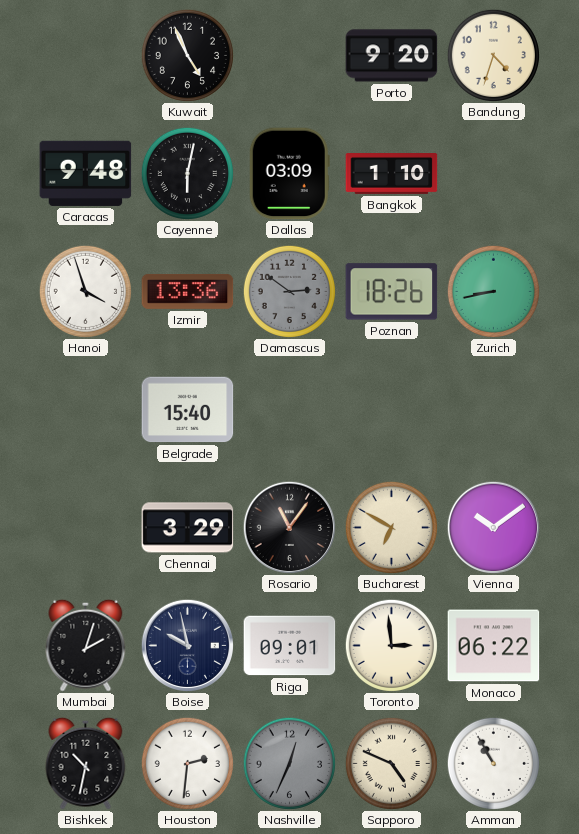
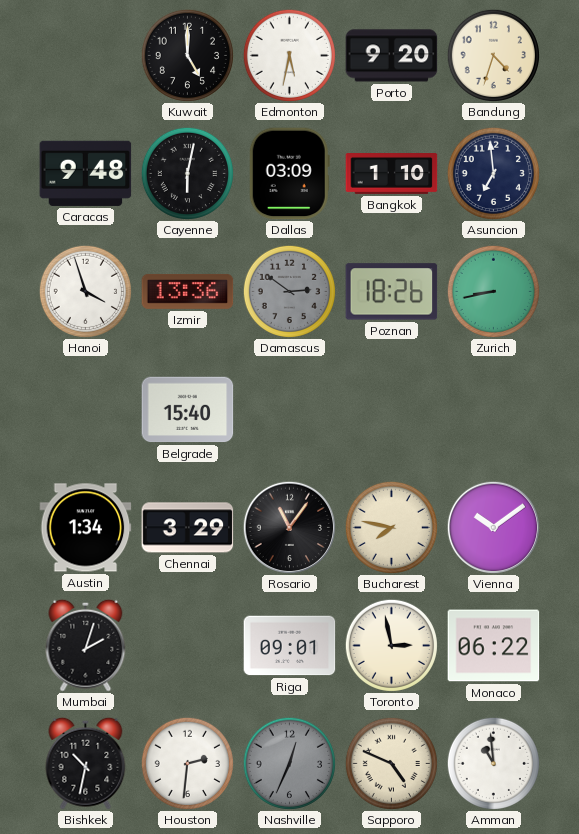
Kuwait: 4:56 -> 5:00 (187, 55)
Edmonton: none -> 5:32 (289, 55)
Asuncion: none -> 6:59 (493, 173)
Austin: none -> 1:34 (86, 528)
Bucharest: 6:50 -> 7:47 (391, 527)
Boise: 9:58 -> none (187, 645)
Toronto: 2:59 -> 2:58 (391, 645)
Amman: 10:55 -> 10:59 (493, 763)
